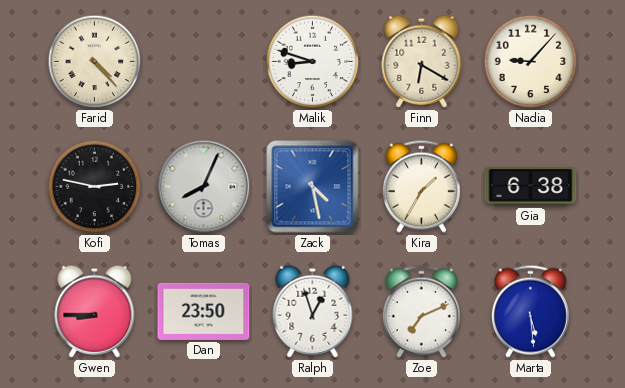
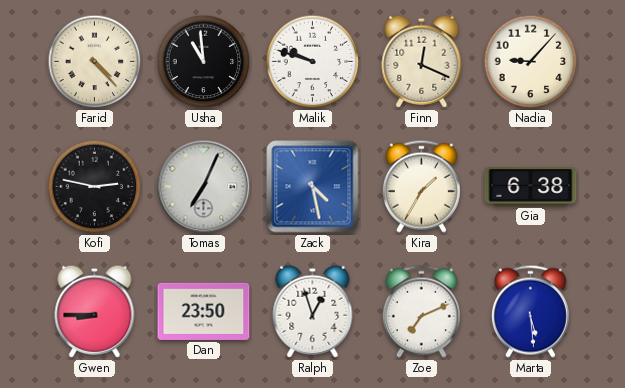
Usha: none -> 10:59 (204, 62)
Malik: 8:48 -> 9:48 (313, 62)
Finn: 6:20 -> 12:19 (422, 61)
Tomas: 8:04 -> 7:04 (204, 187)
